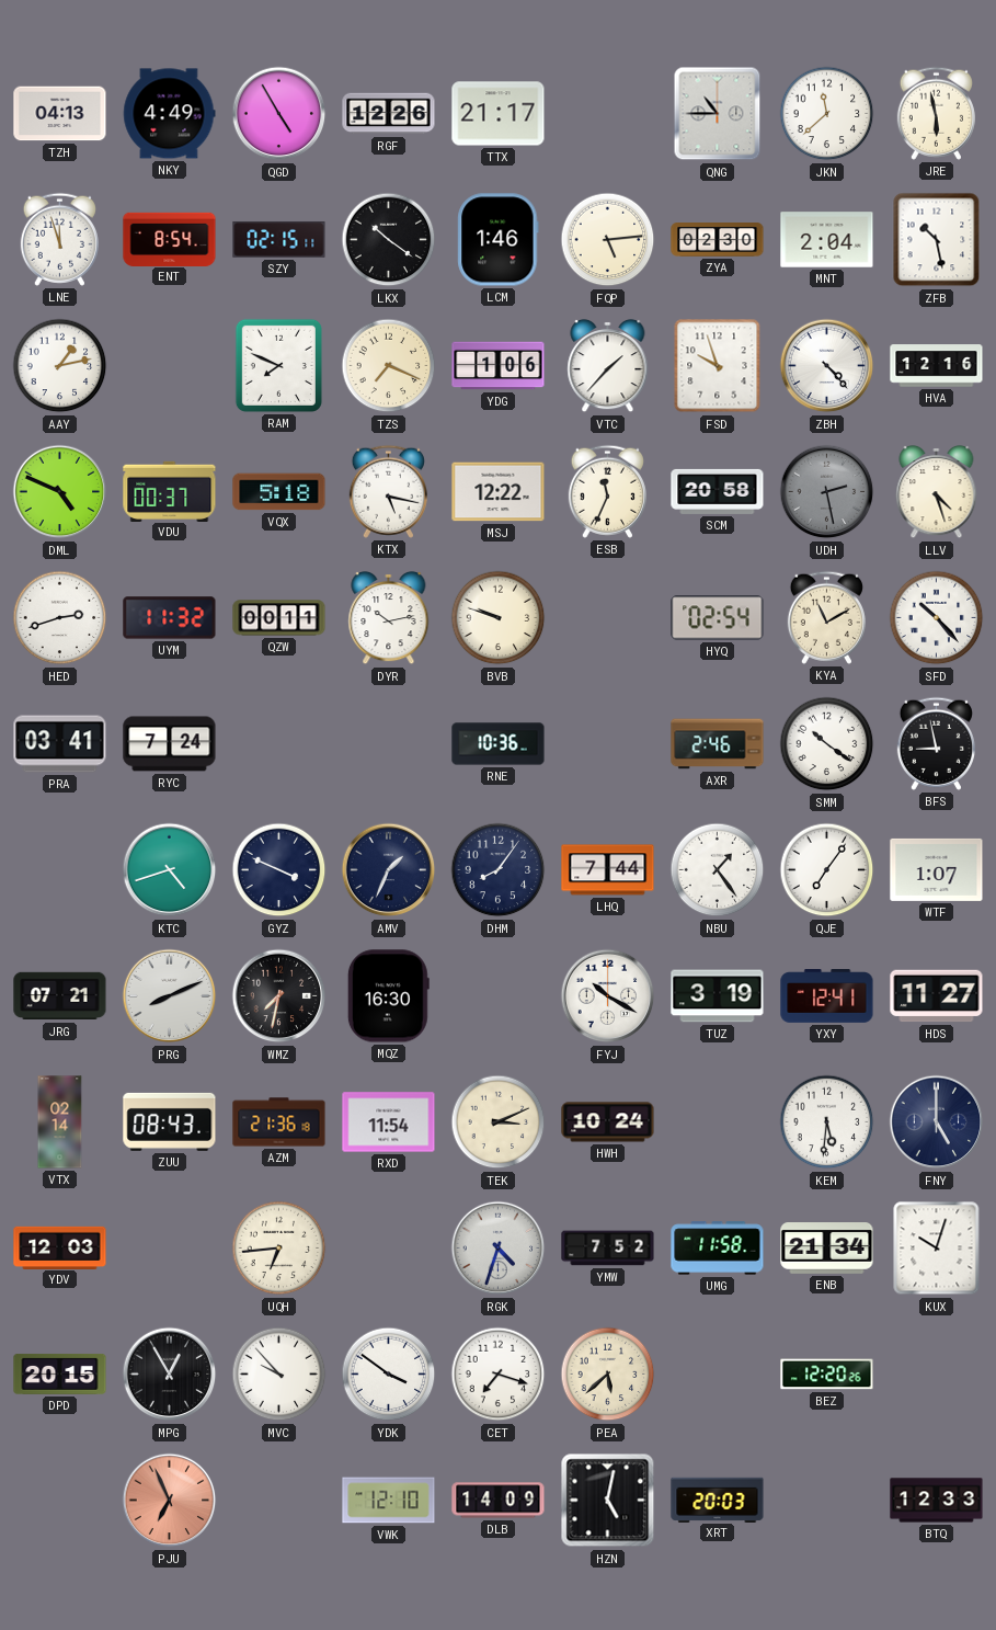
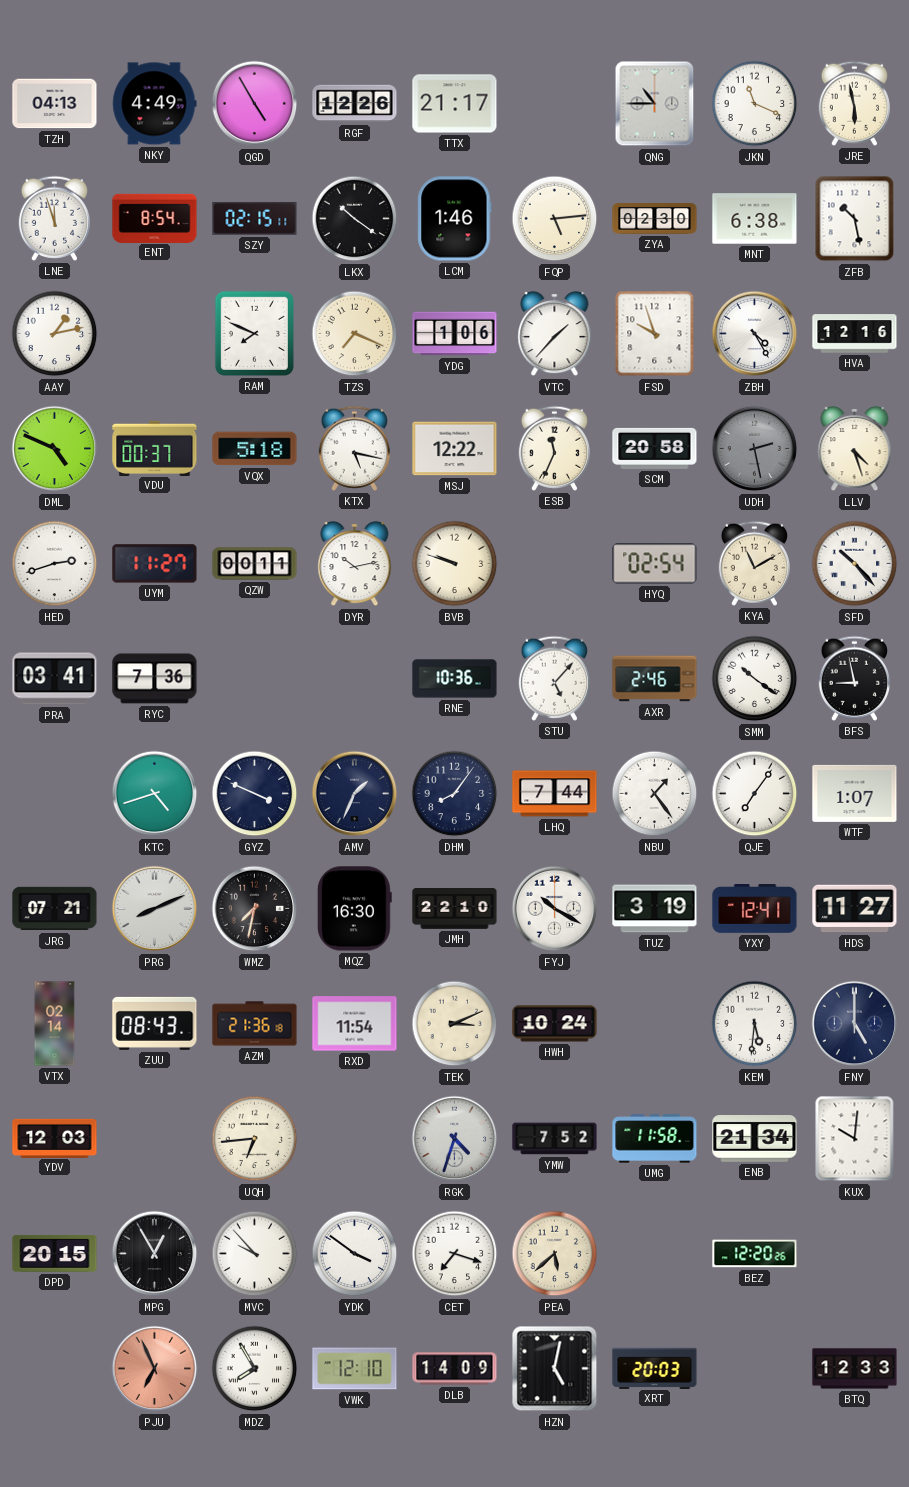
JKN: 11:38 -> 11:19 (755, 104)
MNT: 2:04 -> 6:38 (755, 219)
ZBH: 4:23 -> 4:25 (755, 334)
UYM: 11:32 -> 11:27 (155, 564)
RYC: 7:24 -> 7:36 (155, 679)
STU: none -> 5:07 (554, 678)
JMH: none -> 22:10 (455, 909)
KUX: 10:03 -> 10:01 (855, 1139)
MDZ: none -> 7:55 (255, 1369)
